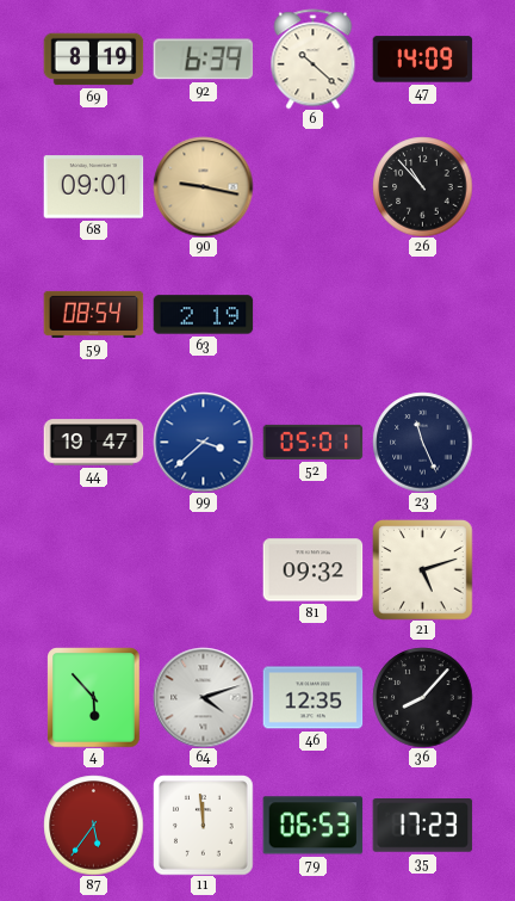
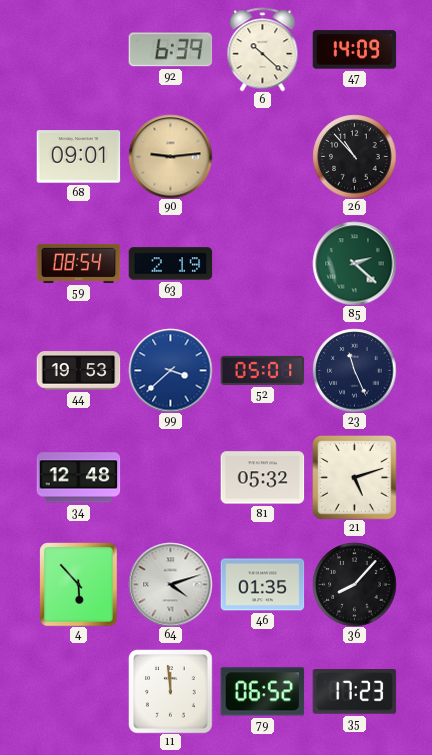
69: 8:19 -> none (93, 60)
90: 9:17 -> 9:14 (170, 156)
85: none -> 2:22 (354, 263)
44: 19:47 -> 19:53 (78, 371)
34: none -> 12:48 (78, 478)
81: 09:32 -> 05:32 (262, 478)
46: 12:35 -> 01:35 (262, 585)
87: 5:36 -> none (93, 825)
79: 06:53 -> 06:52 (262, 692)
